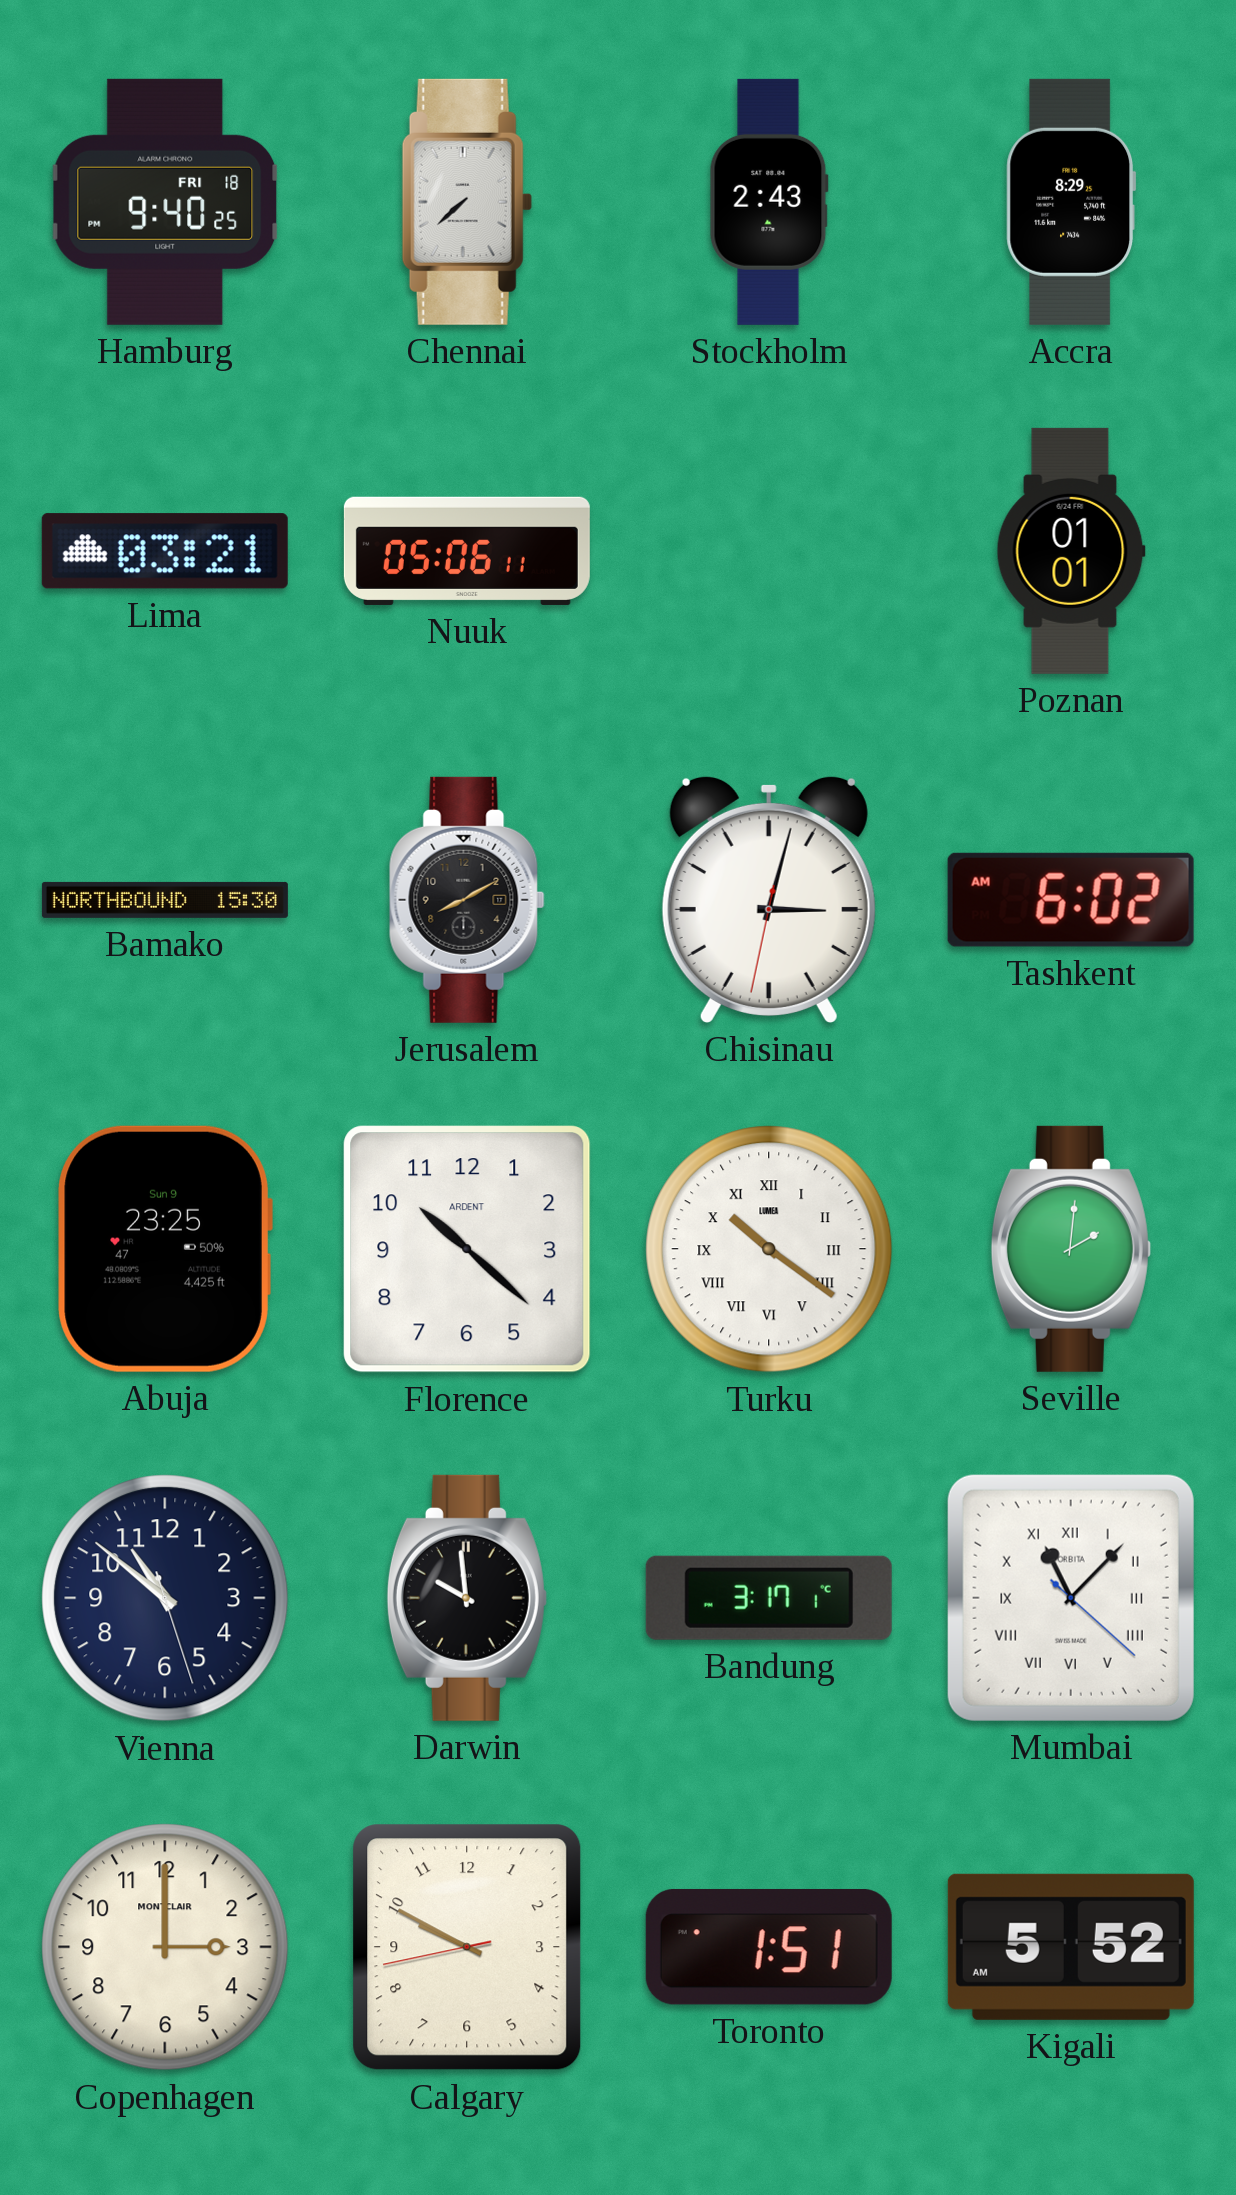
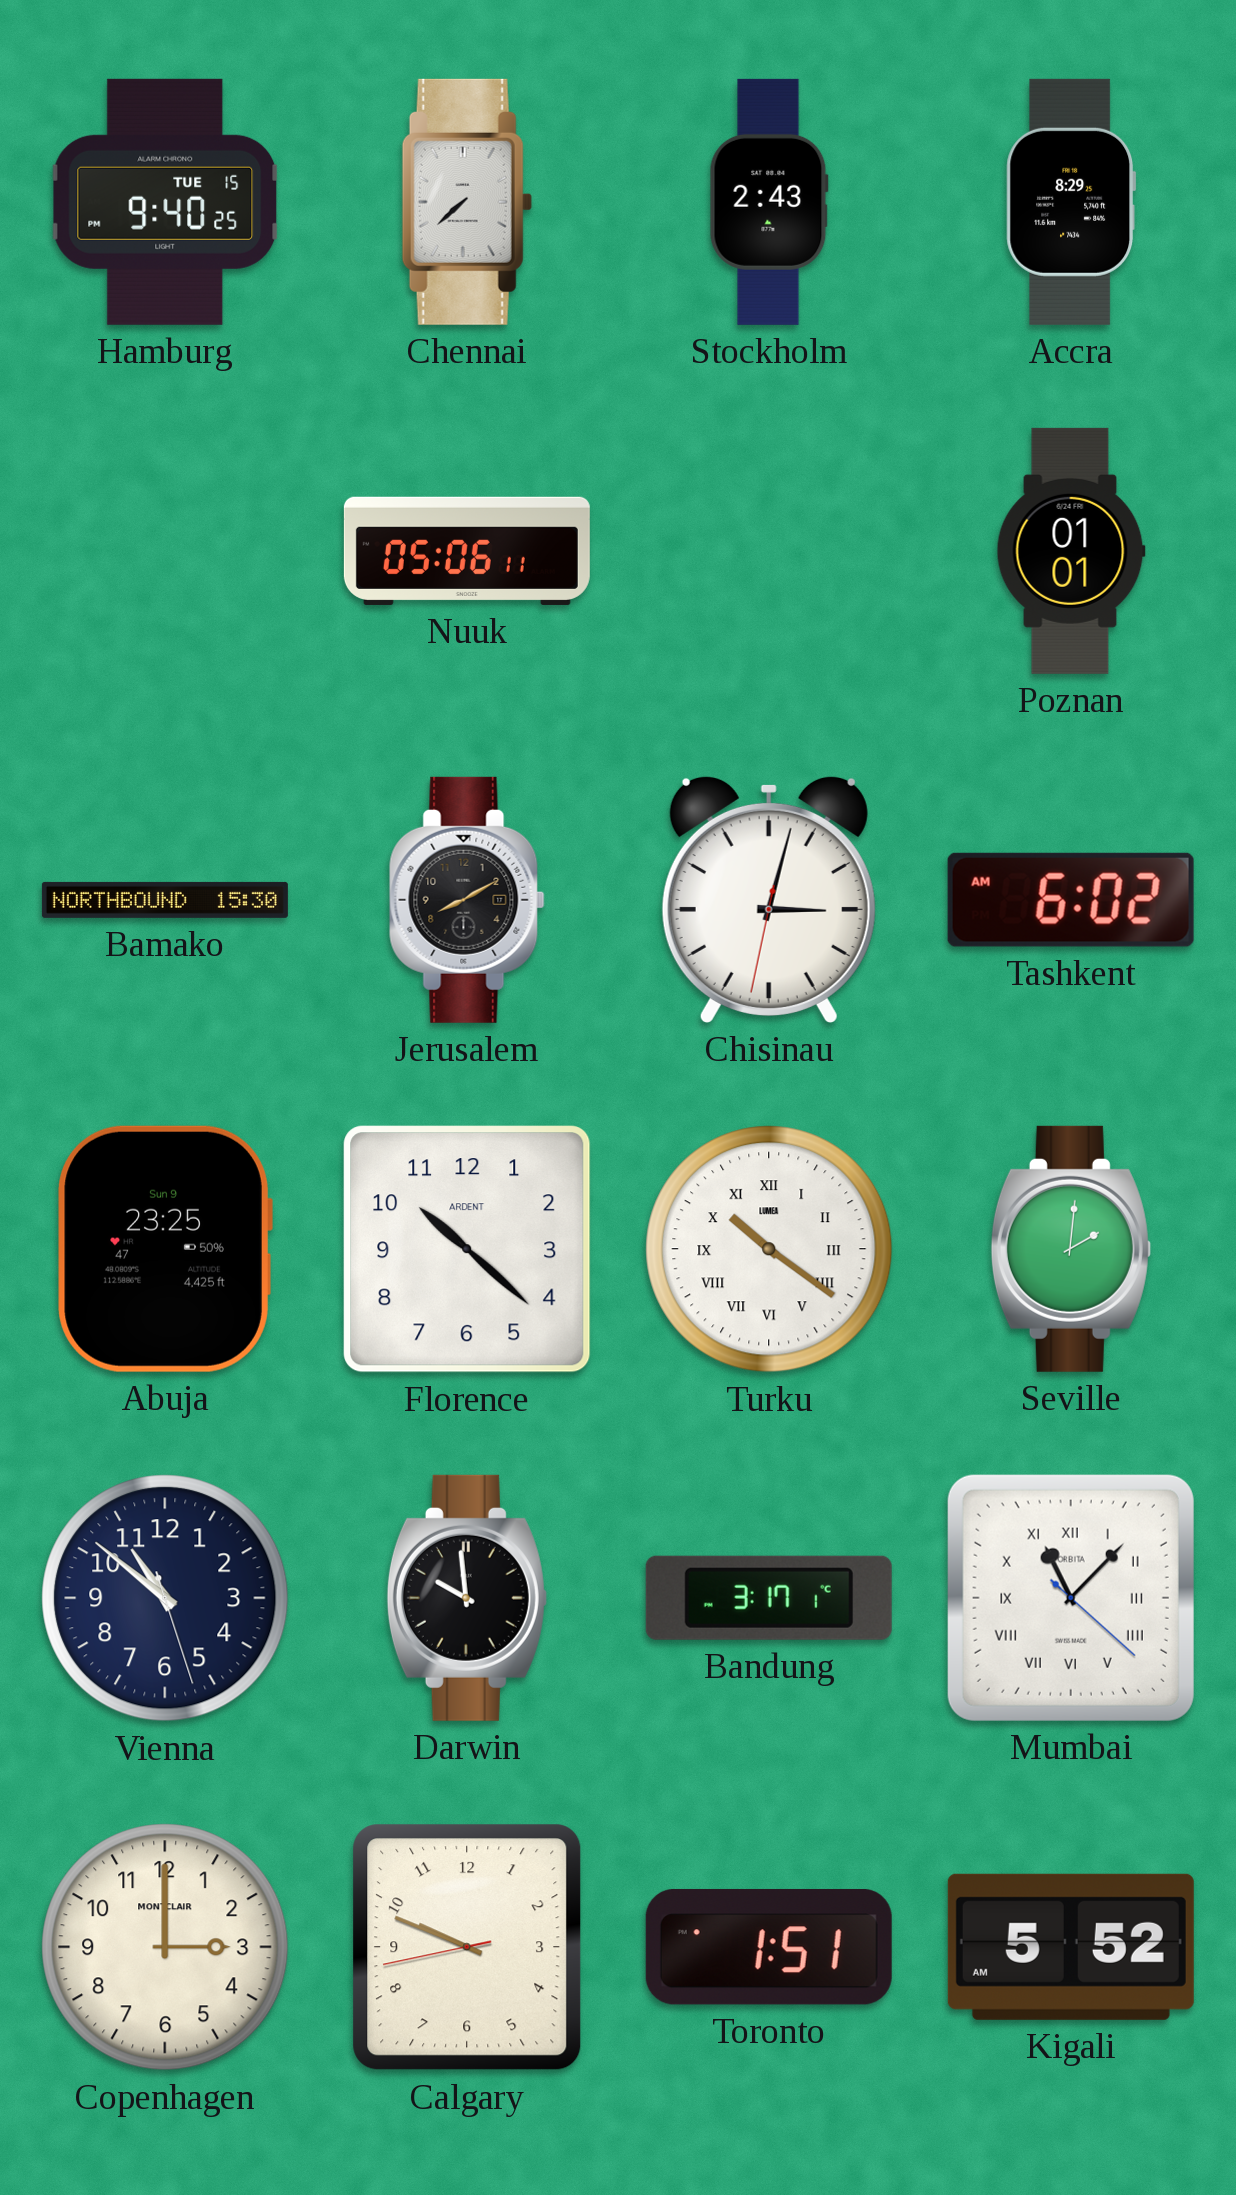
Hamburg date: FRI 18 -> TUE 15 (165, 202)
Lima: 03:21 -> none (165, 551)
Calgary: 9:49 -> 9:48 (467, 1947)
